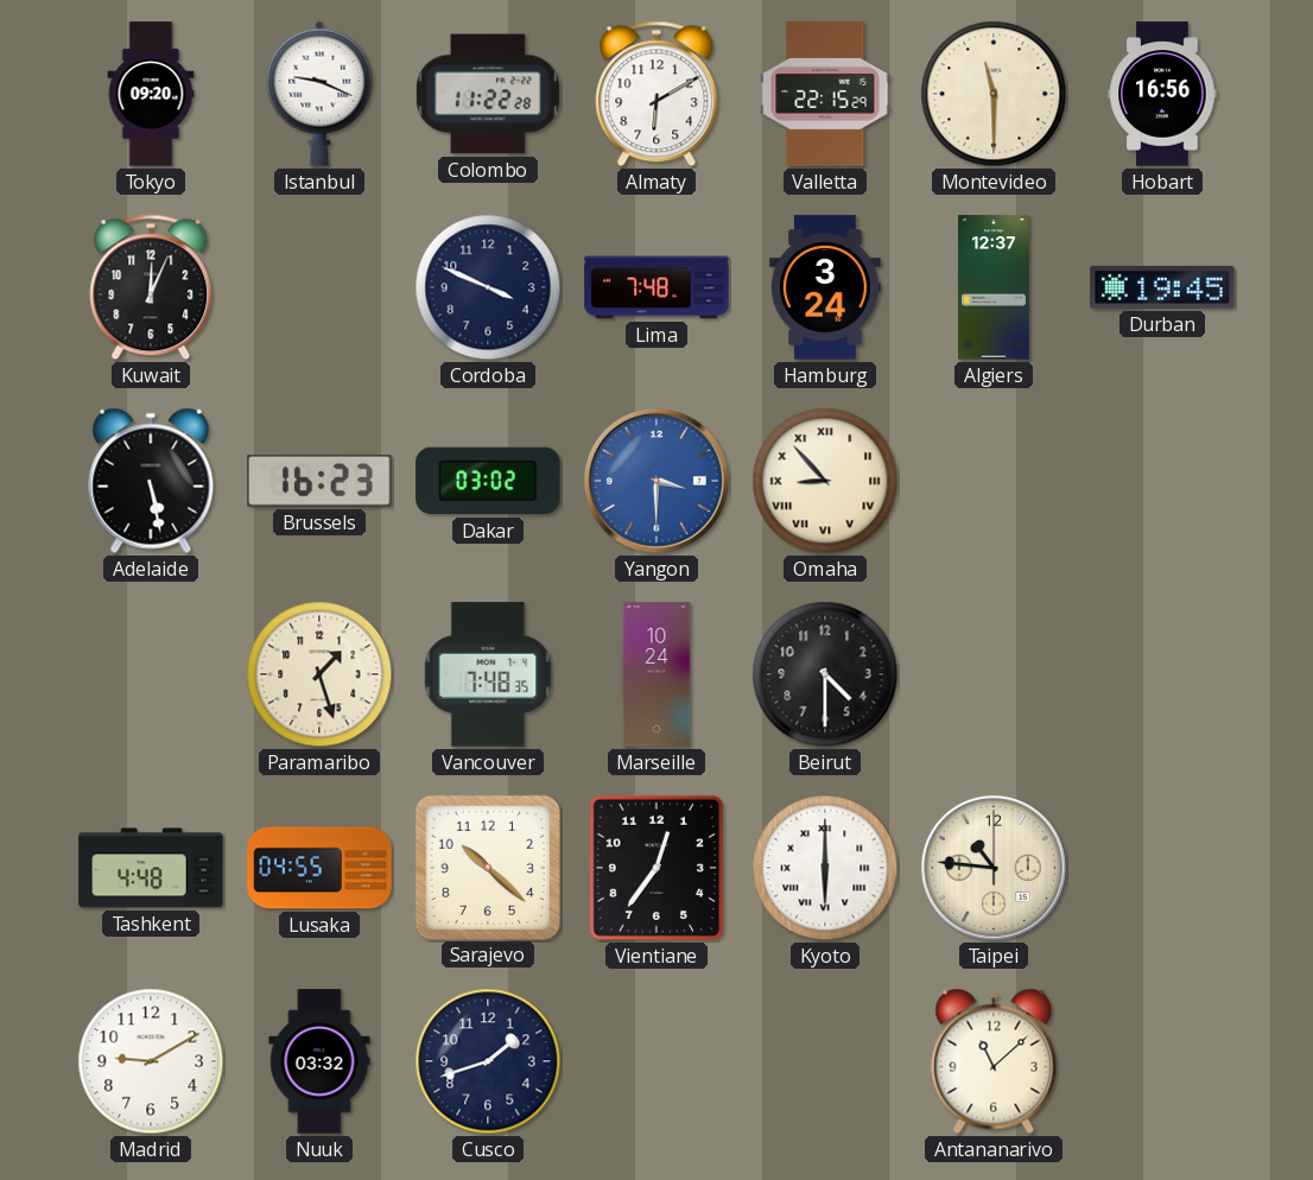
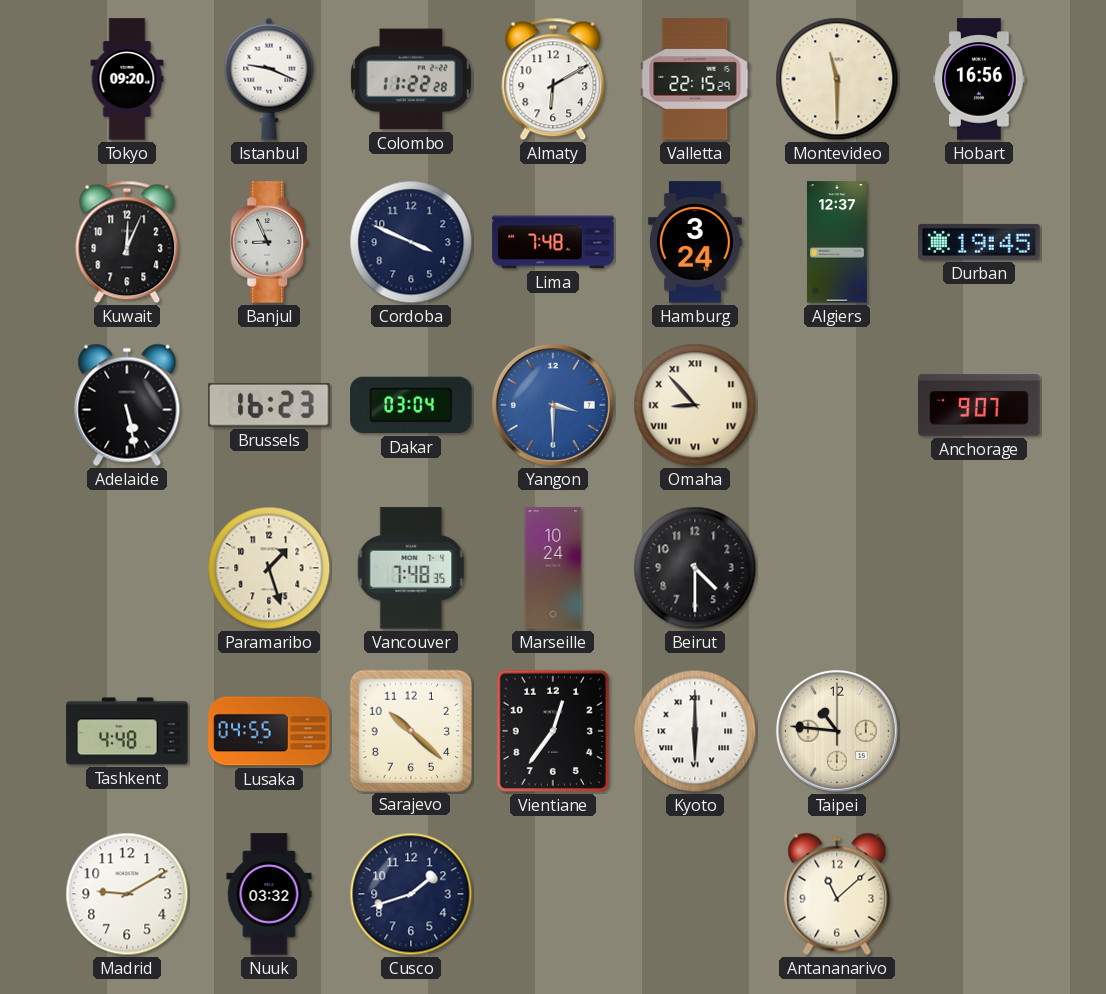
Banjul: none -> 8:56 (270, 242)
Dakar: 03:02 -> 03:04 (411, 405)
Anchorage: none -> 9:07 (979, 405)
